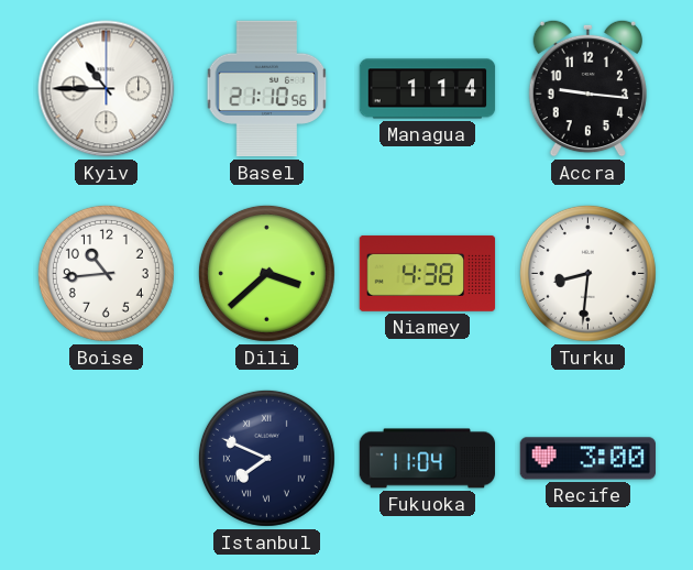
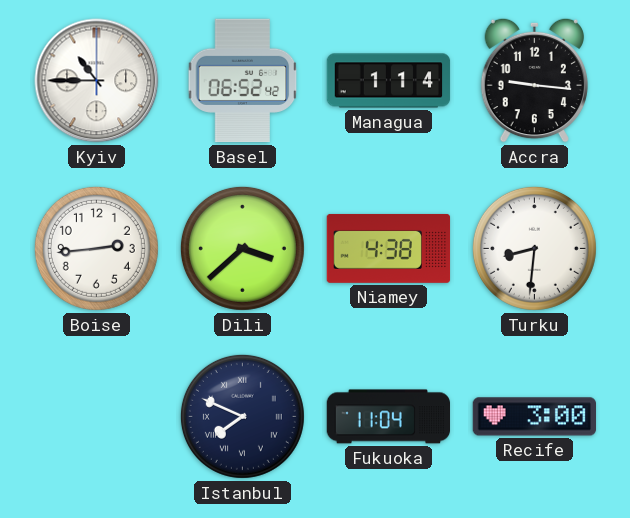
Basel: 21:10 -> 06:52 (243, 81)
Boise: 10:44 -> 2:44 (96, 248)
